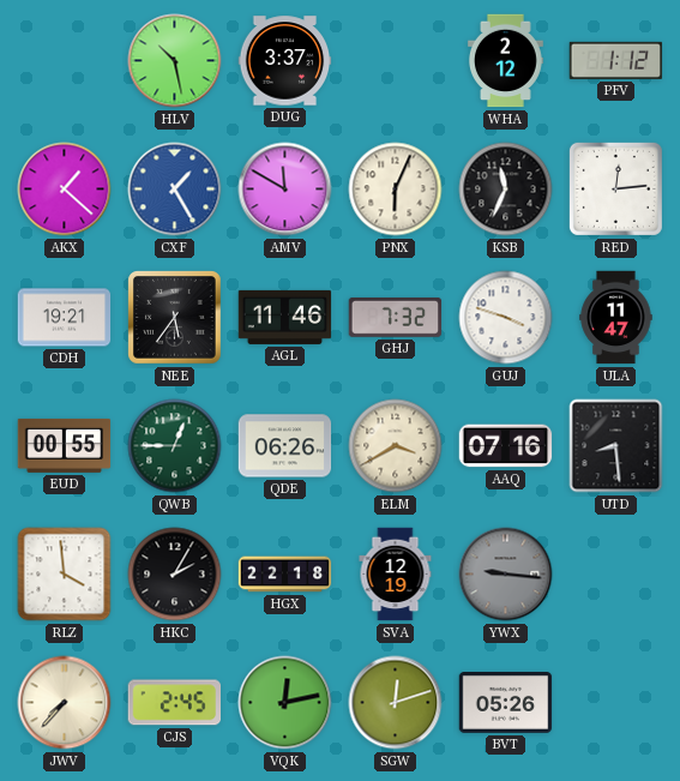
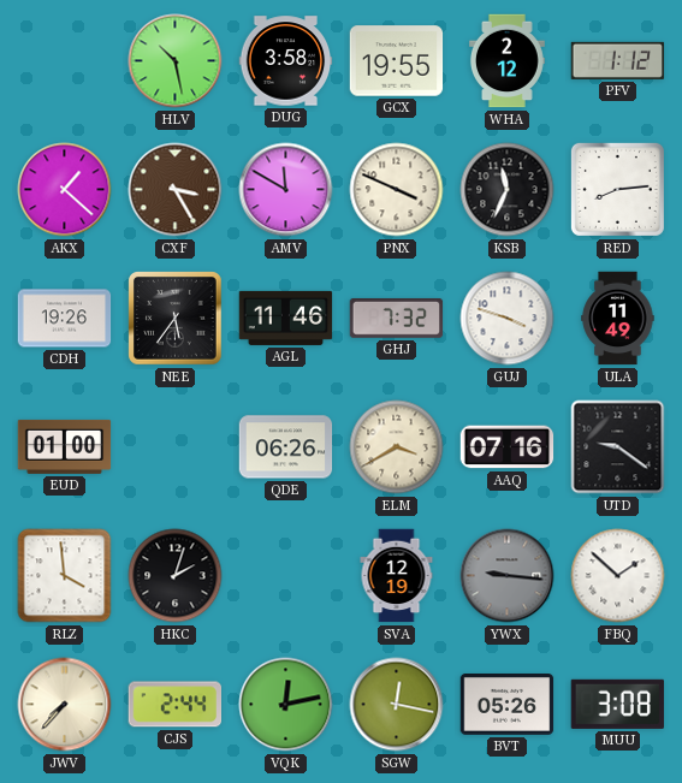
DUG: 3:37 -> 3:58 (286, 61)
GCX: none -> 19:55 (397, 61)
CXF: 1:25 -> 3:25 (176, 190)
CXF dial: blue -> brown (176, 190)
PNX: 6:04 -> 3:49 (397, 190)
RED: 12:14 -> 8:14 (617, 189)
CDH: 19:21 -> 19:26 (65, 319)
ULA: 11:47 -> 11:49 (618, 319)
EUD: 00:55 -> 01:00 (65, 446)
QWB: 12:45 -> none (175, 446)
UTD: 8:29 -> 9:21 (618, 447)
HKC: 2:05 -> 2:03 (176, 576)
HGX: 22:18 -> none (285, 575)
FBQ: none -> 1:52 (618, 576)
CJS: 2:45 -> 2:44 (174, 705)
SGW: 12:12 -> 12:17 (397, 705)
MUU: none -> 3:08 (617, 704)
